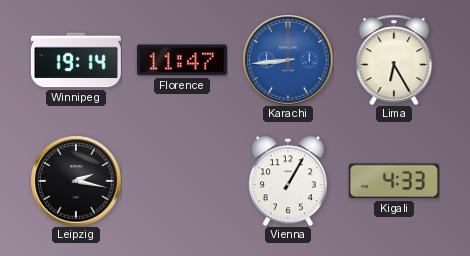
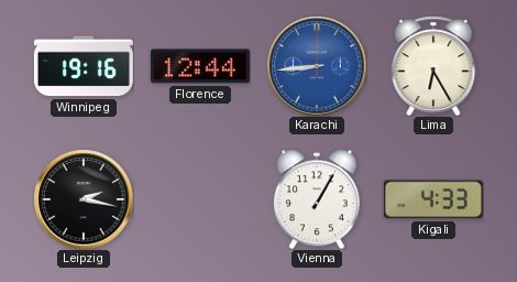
Winnipeg: 19:14 -> 19:16 (84, 66)
Florence: 11:47 -> 12:44 (200, 66)
